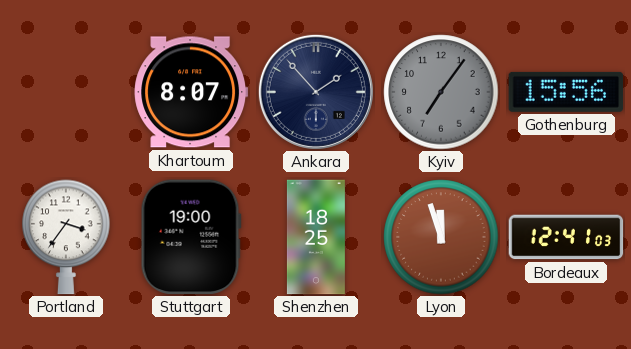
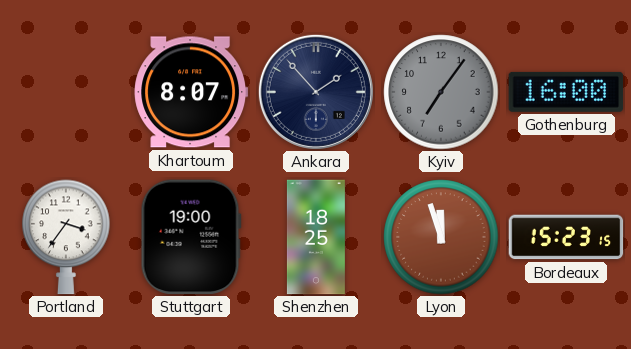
Gothenburg: 15:56 -> 16:00 (566, 92)
Bordeaux: 12:41 -> 15:23 (566, 237)
